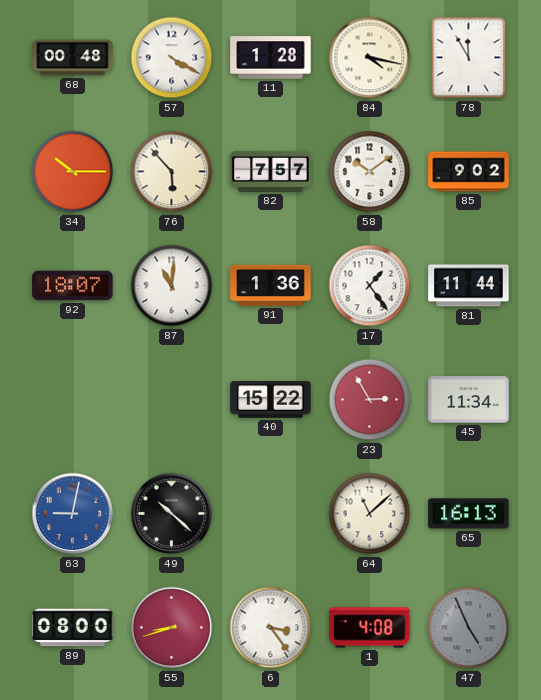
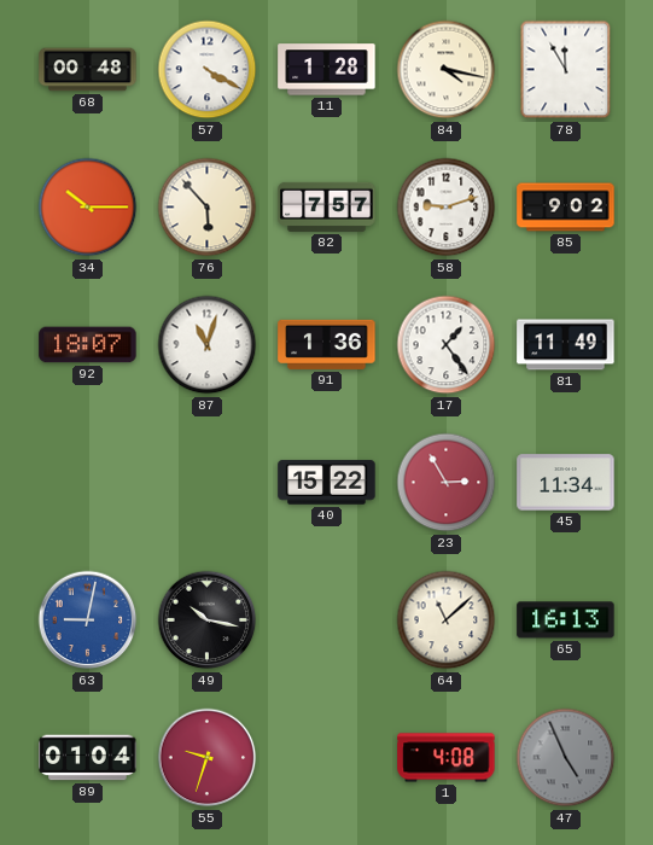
58: 10:09 -> 9:12 (447, 208)
87: 11:01 -> 11:03 (208, 345)
81: 11:44 -> 11:49 (566, 345)
49: 10:22 -> 10:17 (208, 620)
89: 08:00 -> 01:04 (88, 758)
55: 8:42 -> 9:33 (208, 758)
6: 3:24 -> none (271, 628)
